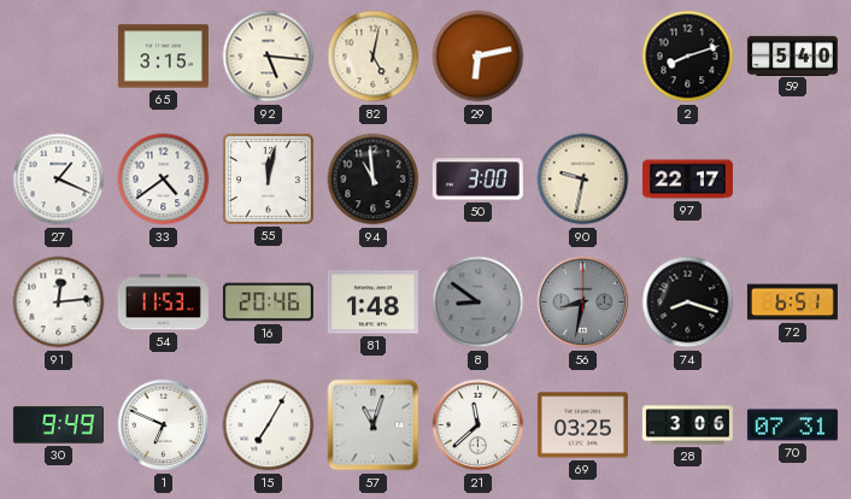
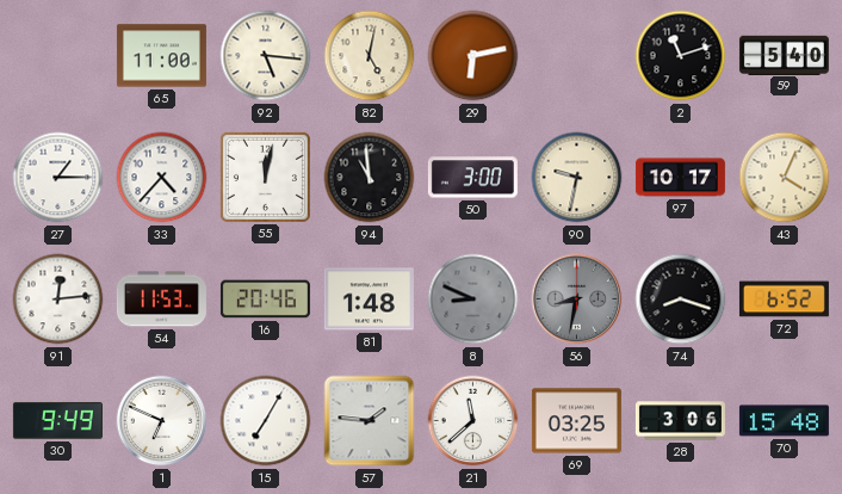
65: 3:15 -> 11:00 (161, 56)
2: 8:12 -> 11:12 (681, 56)
27: 1:19 -> 1:15 (58, 178)
33: 4:39 -> 4:37 (162, 178)
97: 22:17 -> 10:17 (680, 178)
43: none -> 4:04 (785, 178)
8: 8:51 -> 8:49 (473, 300)
72: 6:51 -> 6:52 (784, 300)
57: 11:03 -> 1:46 (370, 421)
70: 07:31 -> 15:48 (784, 421)
